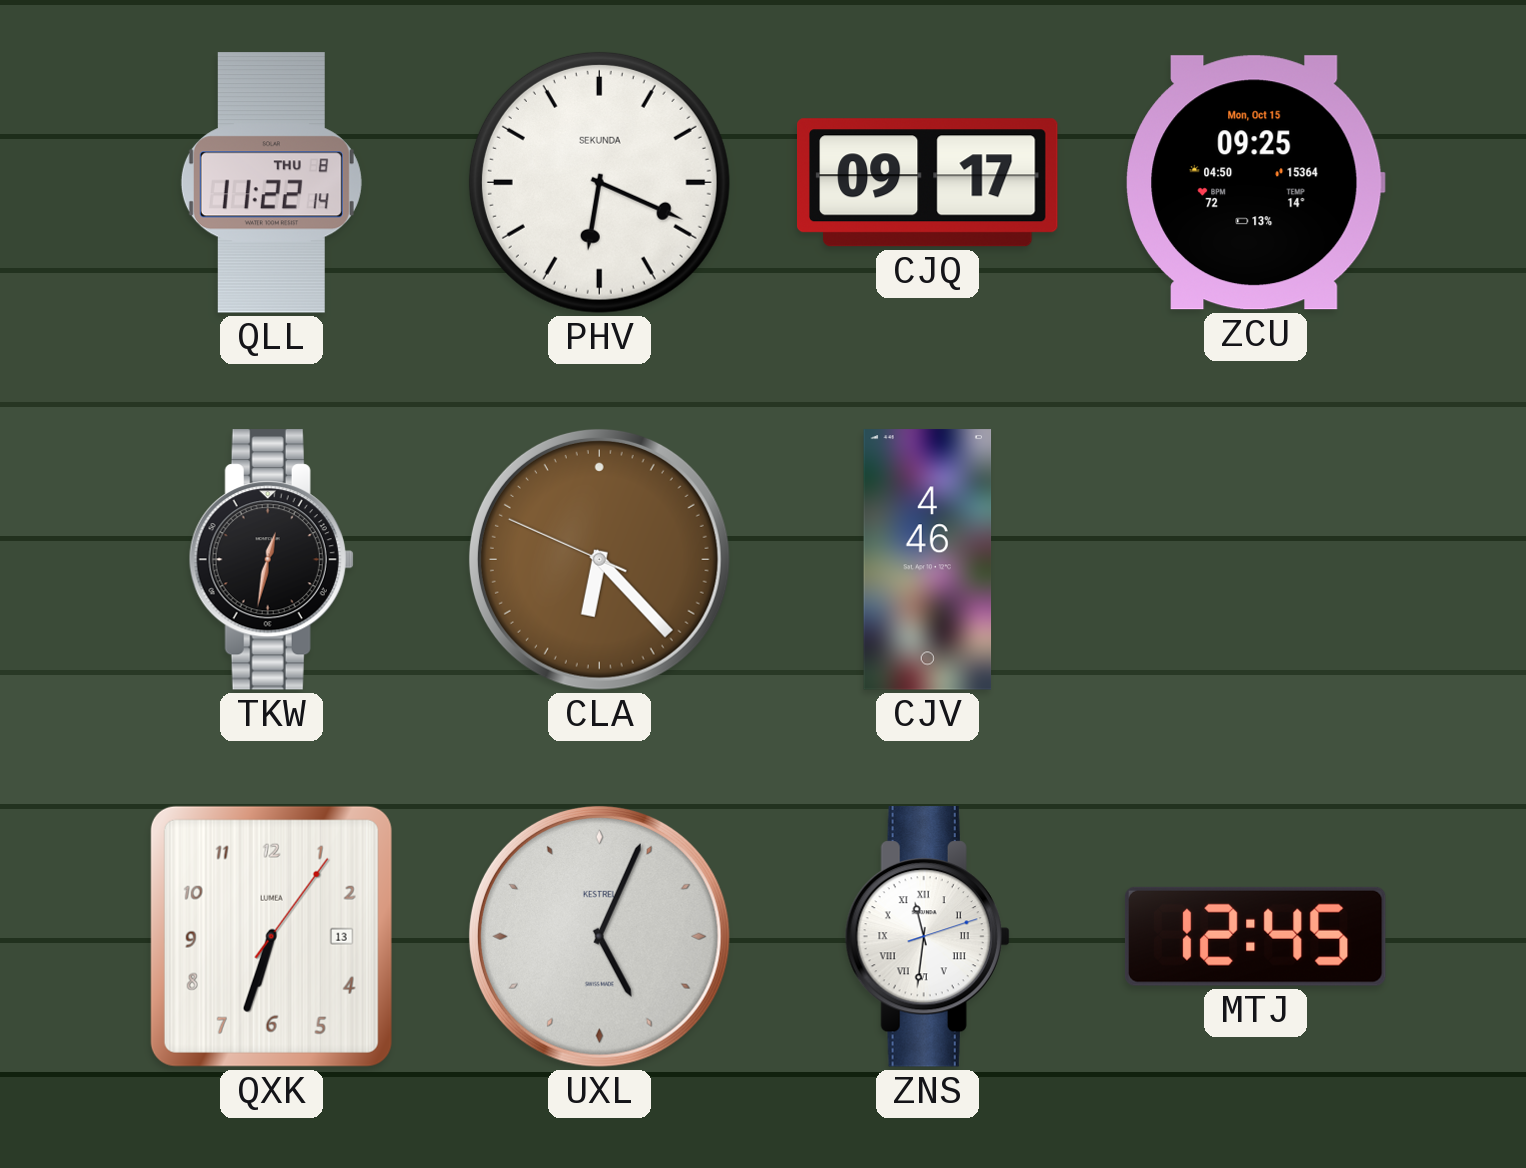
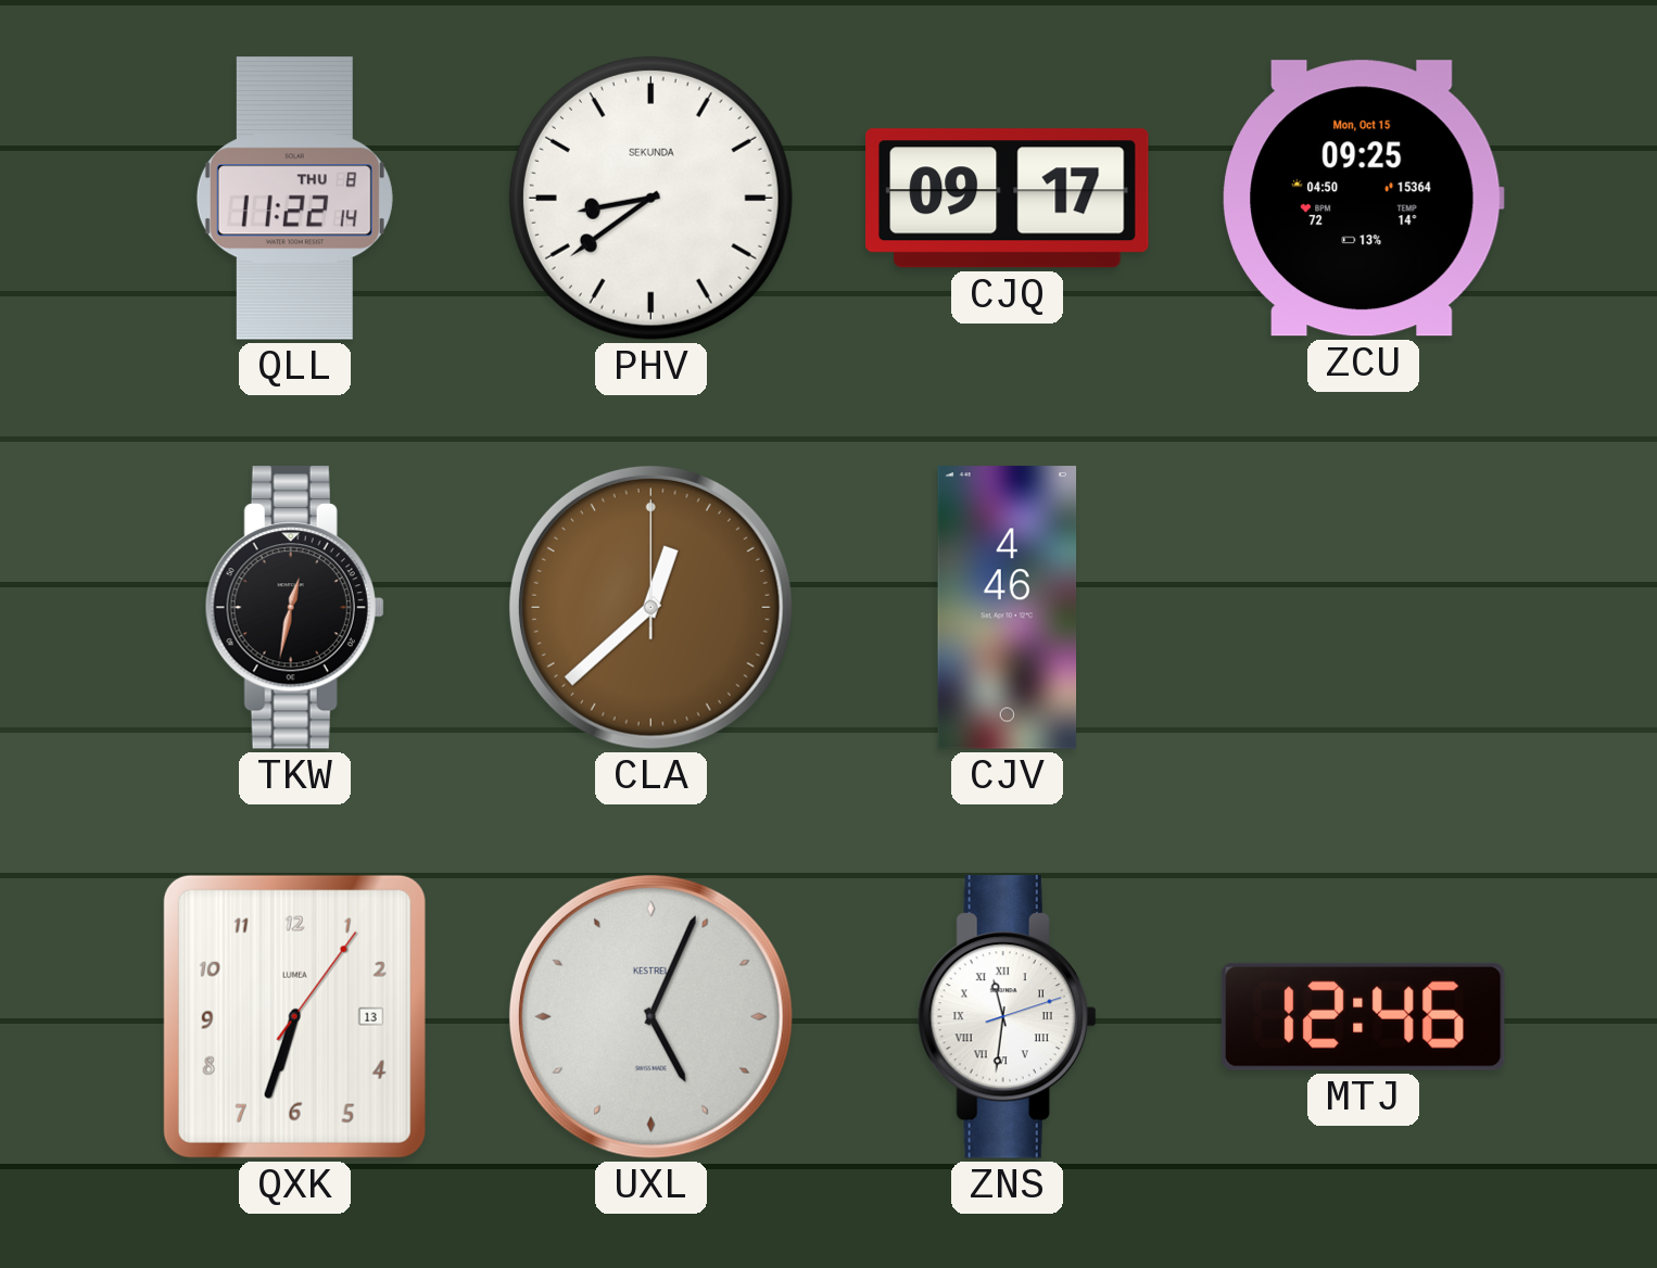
PHV: 6:19 -> 8:39 (650, 198)
CLA: 6:22 -> 12:38 (650, 607)
MTJ: 12:45 -> 12:46 (1363, 1016)
